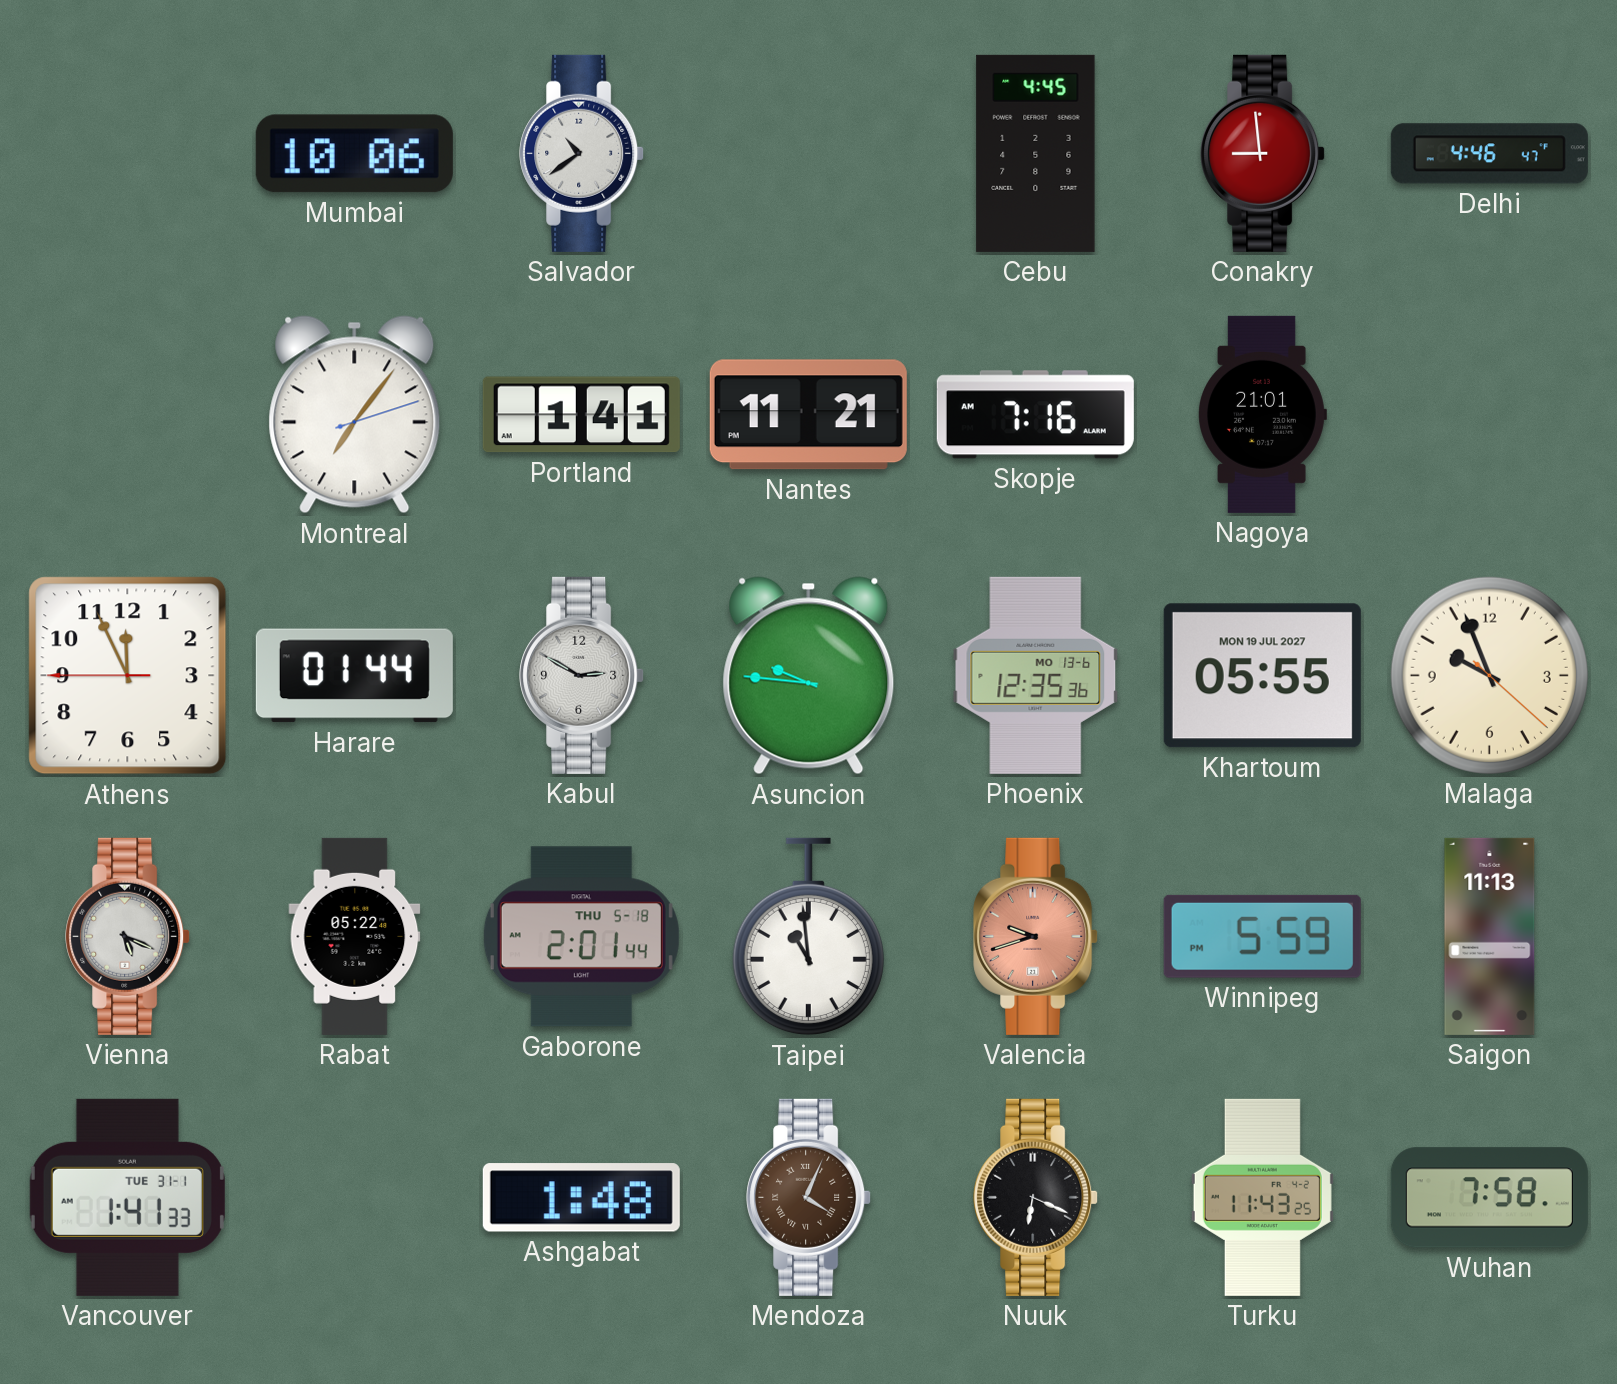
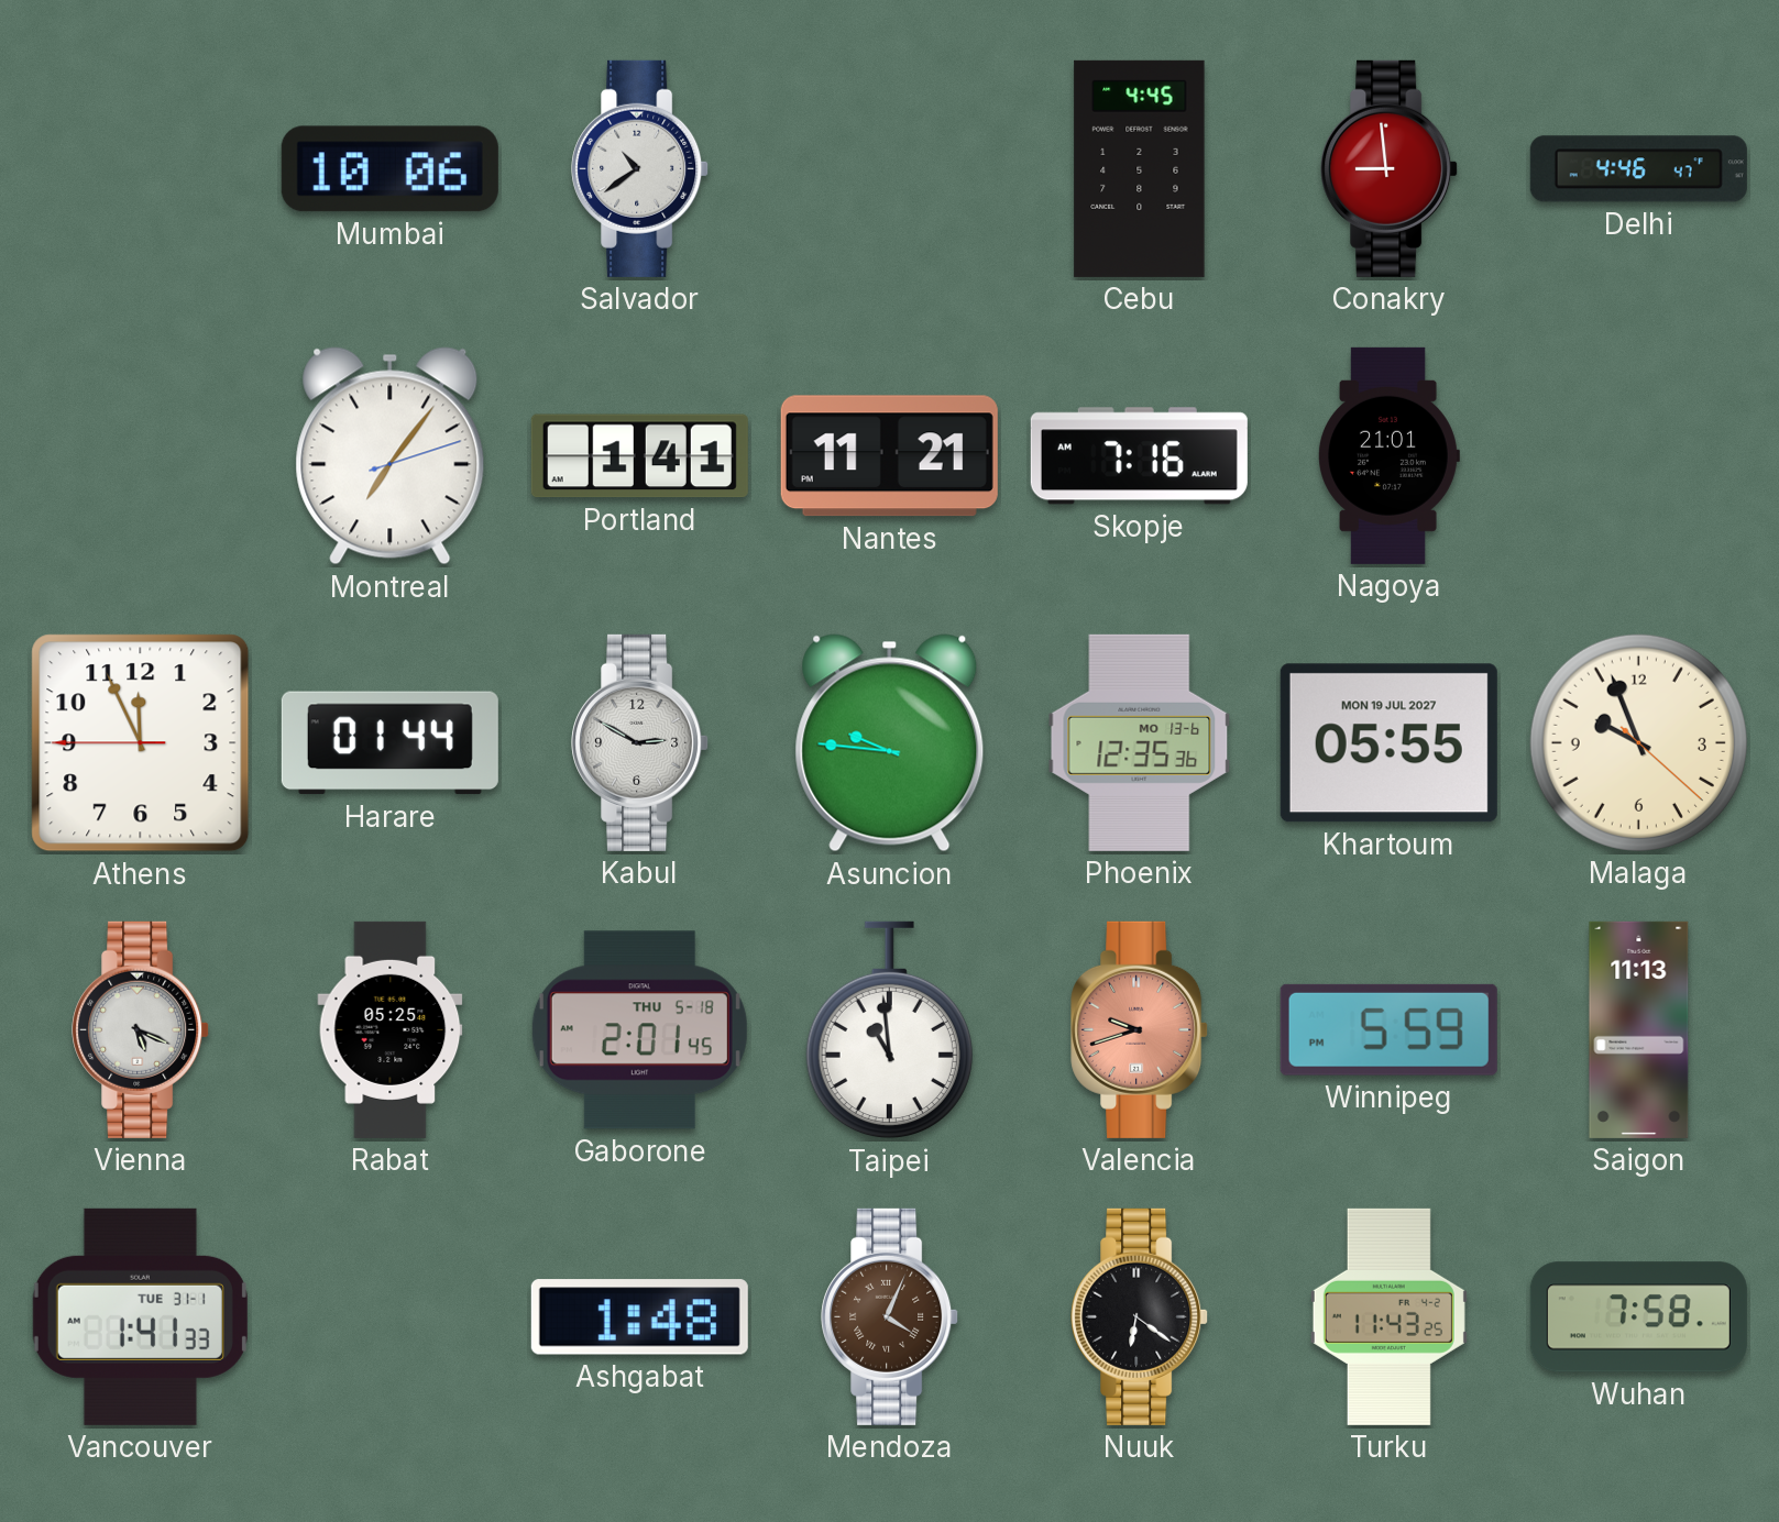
Rabat: 05:22 -> 05:25 (391, 1029)
Gaborone: 2:01:44 -> 2:01:45 (639, 1030)
Nuuk: 6:19 -> 6:21 (1140, 1316)
